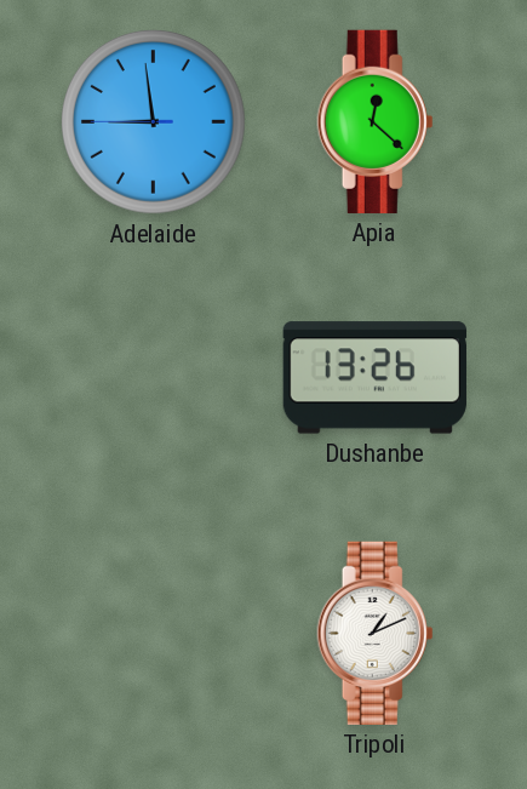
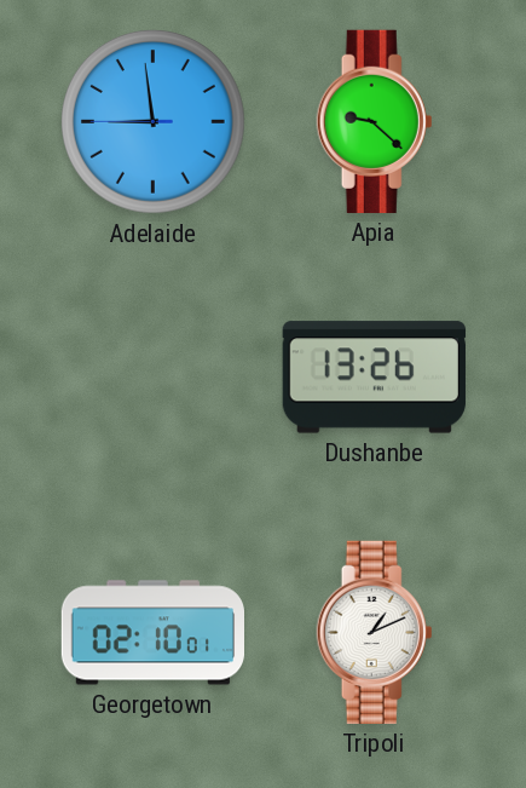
Apia: 12:22 -> 9:22 (375, 121)
Georgetown: none -> 02:10 (152, 633)
